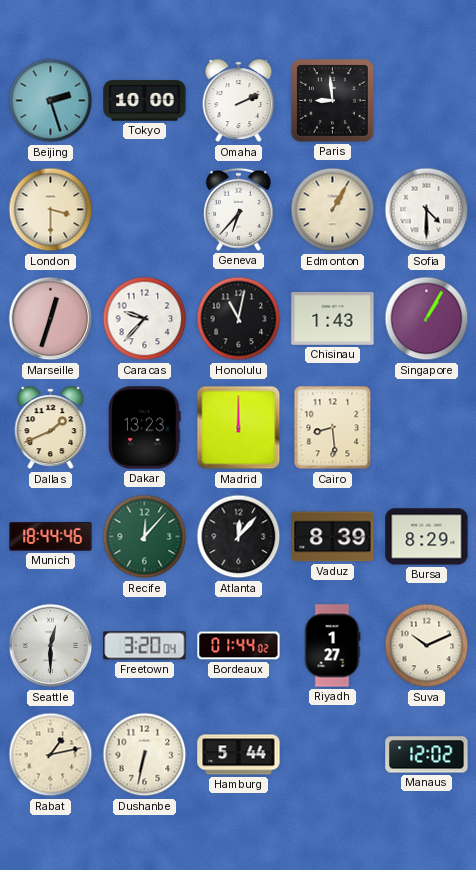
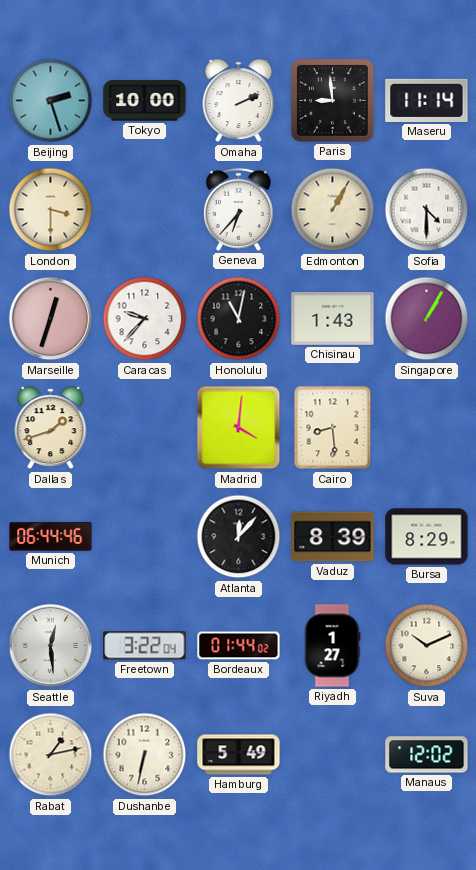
Maseru: none -> 11:14 (427, 100)
Dallas: 1:41 -> 1:42 (51, 428)
Dakar: 13:23 -> none (145, 428)
Madrid: 12:00 -> 4:01 (239, 428)
Munich: 18:44 -> 06:44 (51, 536)
Recife: 12:07 -> none (145, 537)
Seattle: 12:30 -> 12:29 (51, 646)
Freetown: 3:20 -> 3:22 (145, 646)
Hamburg: 5:44 -> 5:49 (239, 755)
